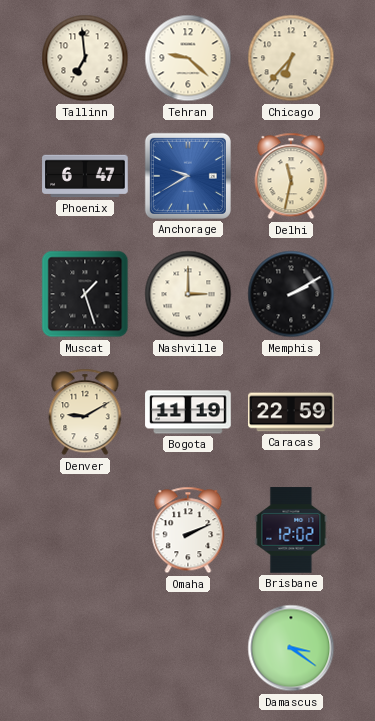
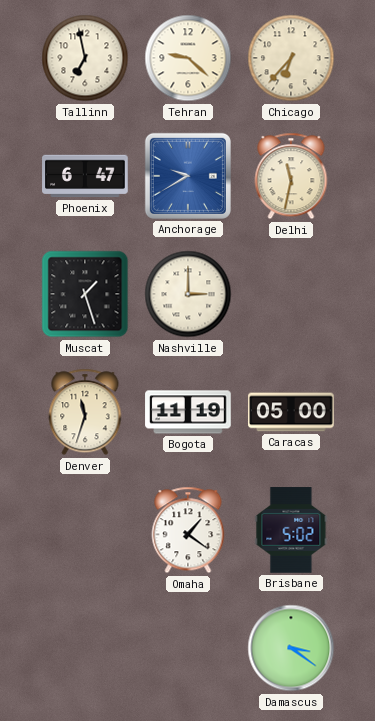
Tallinn: 6:59 -> 6:58 (85, 58)
Memphis: 2:10 -> none (291, 294)
Denver: 9:10 -> 11:33 (85, 412)
Caracas: 22:59 -> 05:00 (291, 412)
Omaha: 2:11 -> 1:21 (188, 530)
Brisbane: 12:02 -> 5:02 (291, 530)
